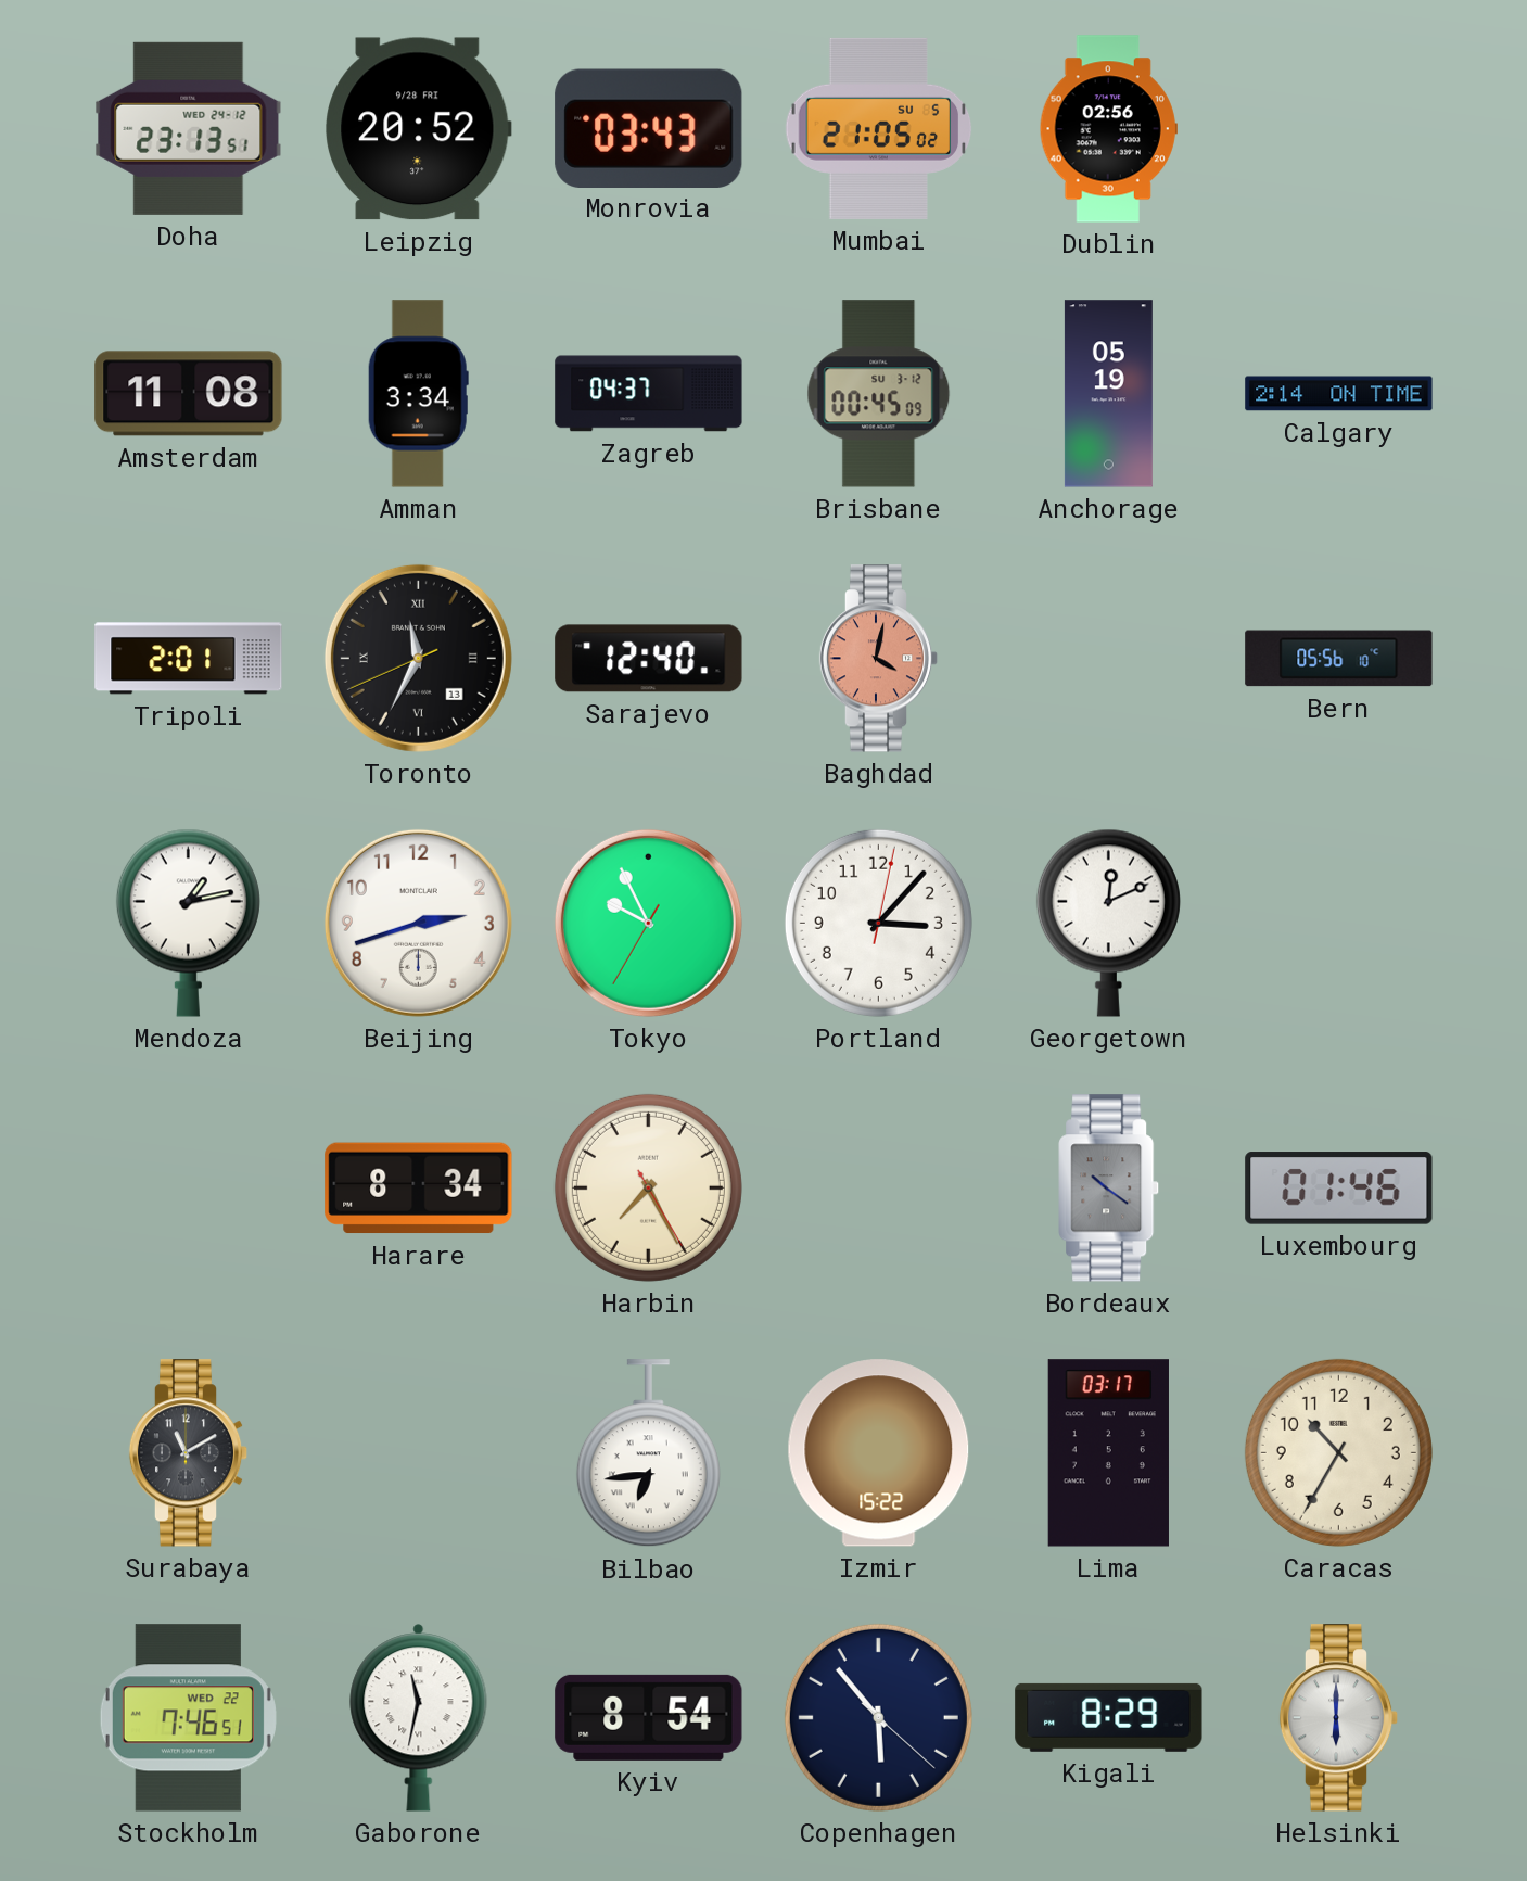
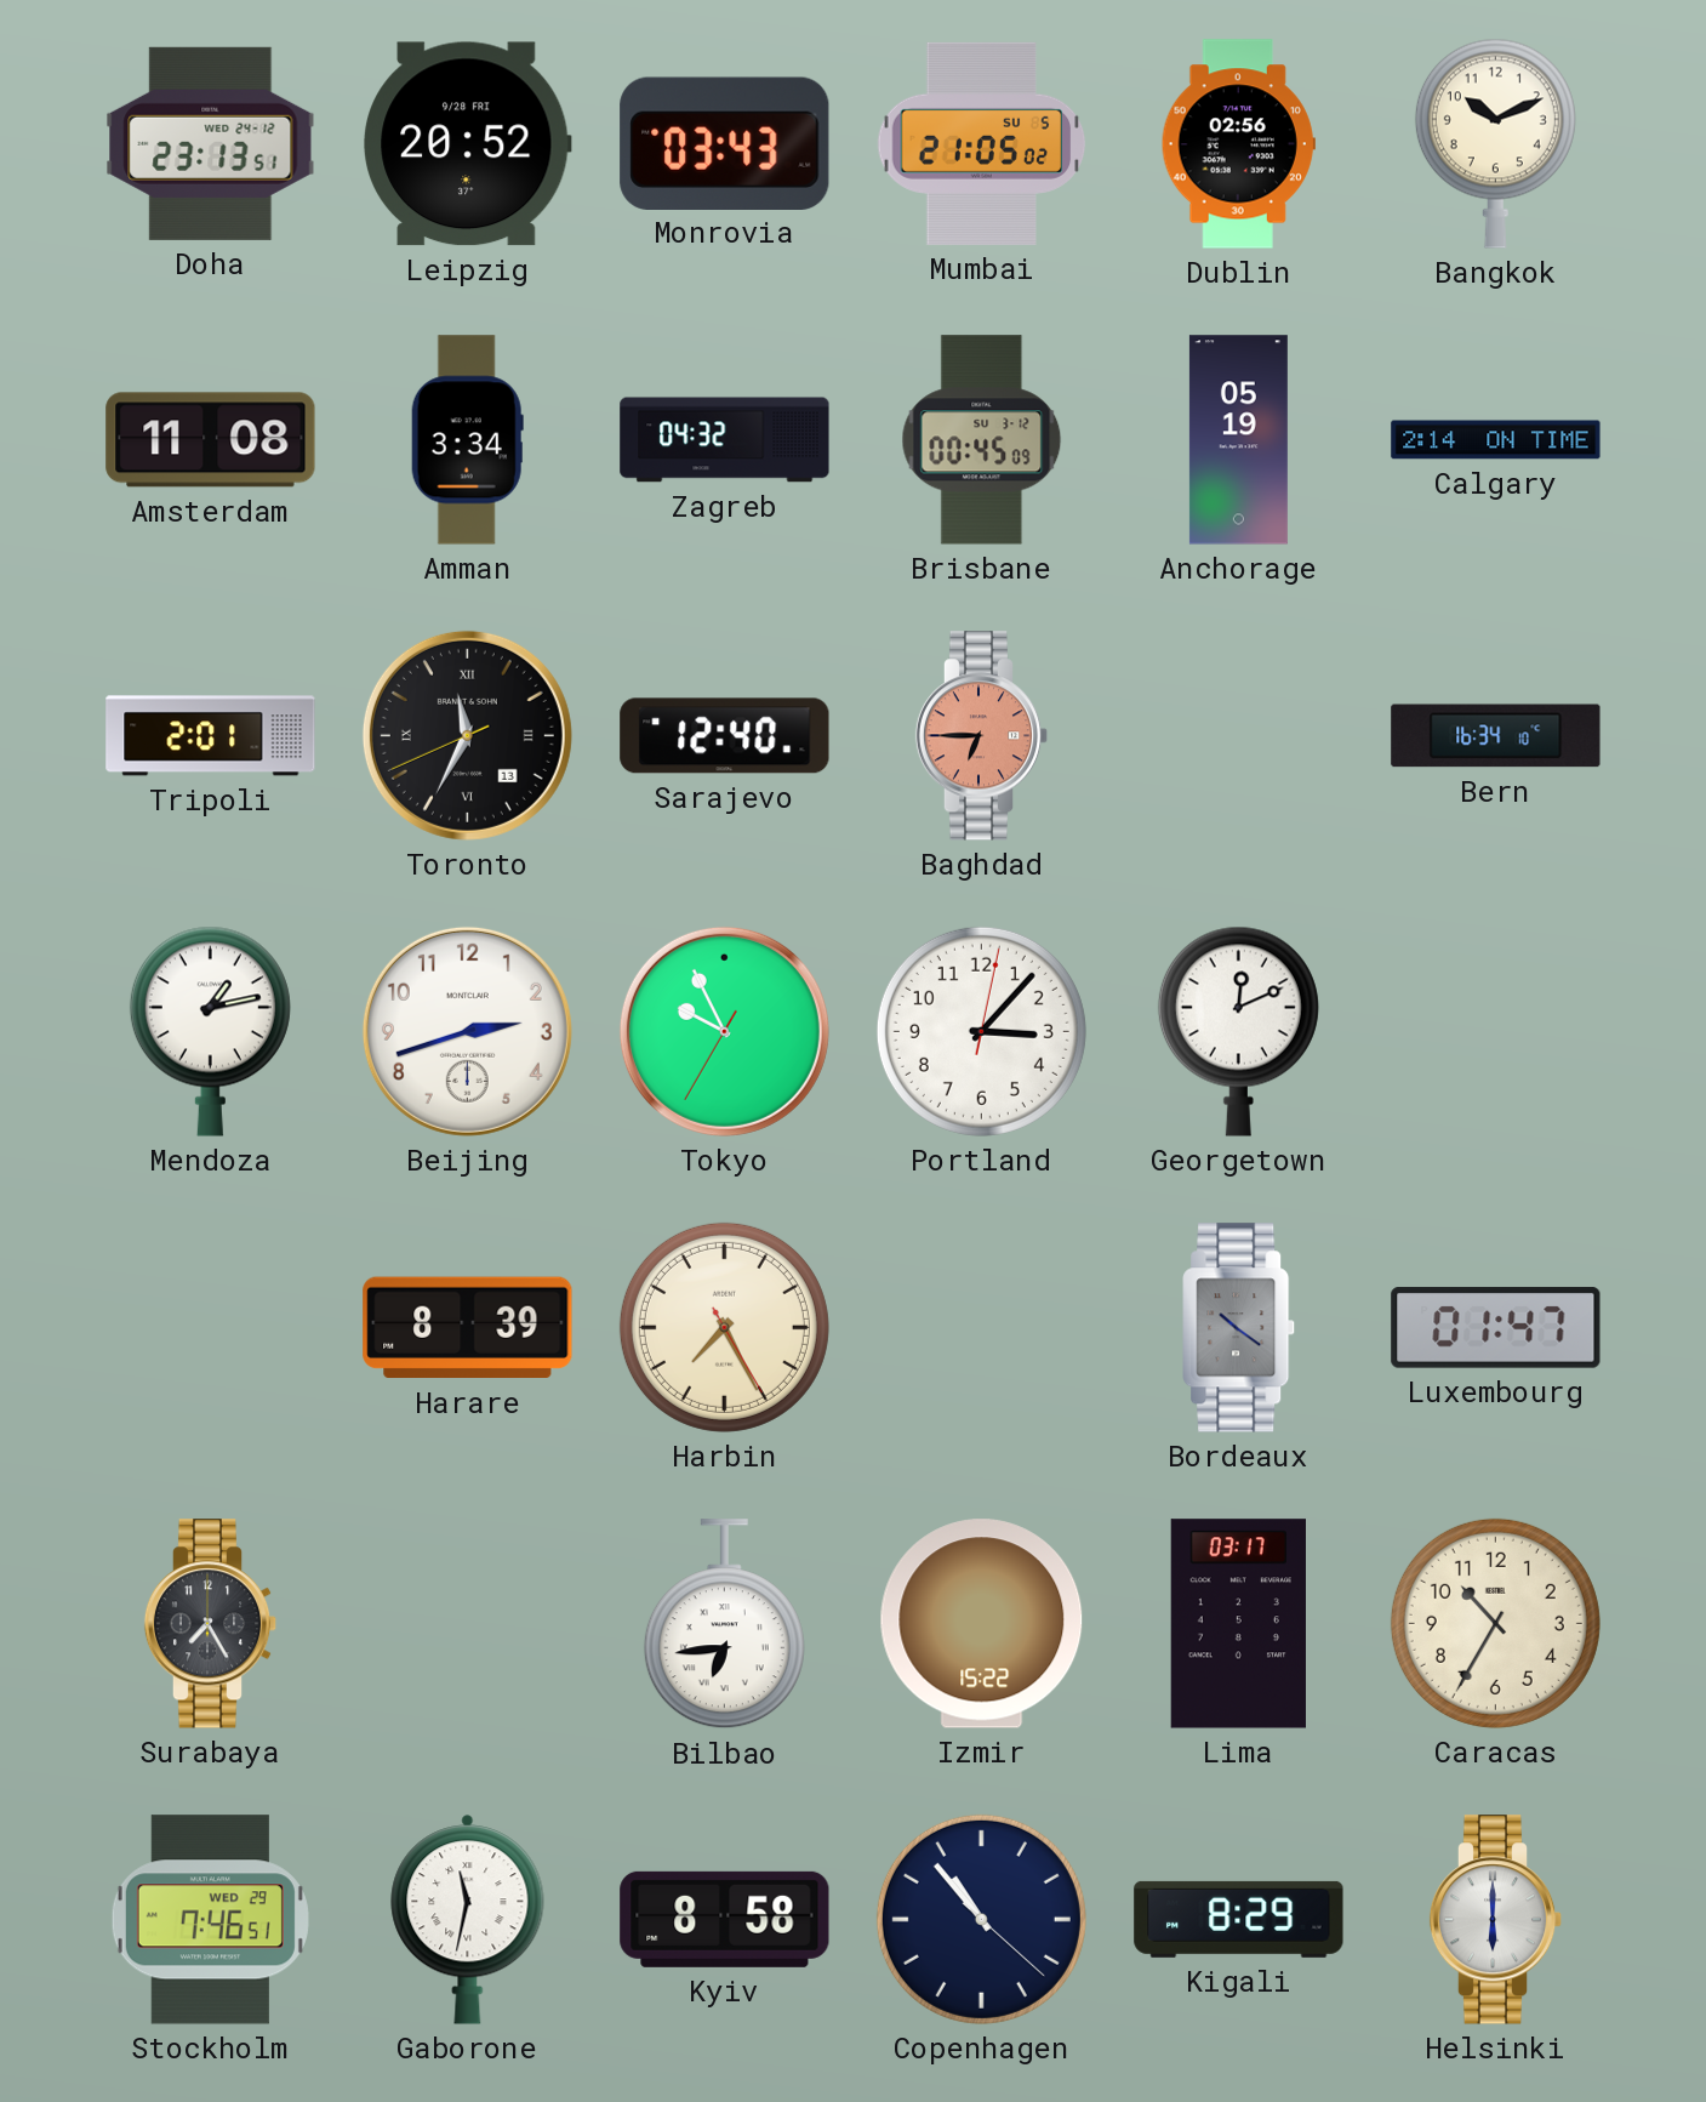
Bangkok: none -> 10:11 (1495, 143)
Zagreb: 04:37 -> 04:32 (725, 440)
Baghdad: 4:02 -> 6:45 (982, 736)
Bern: 05:56 -> 16:34 (1496, 736)
Harare: 8:34 -> 8:39 (468, 1328)
Luxembourg: 01:46 -> 01:47 (1496, 1328)
Surabaya: 11:10 -> 7:25 (211, 1624)
Stockholm date: WED 22 -> WED 29 (210, 1920)
Kyiv: 8:54 -> 8:58 (725, 1919)
Copenhagen: 5:53 -> 10:53 (981, 1919)
